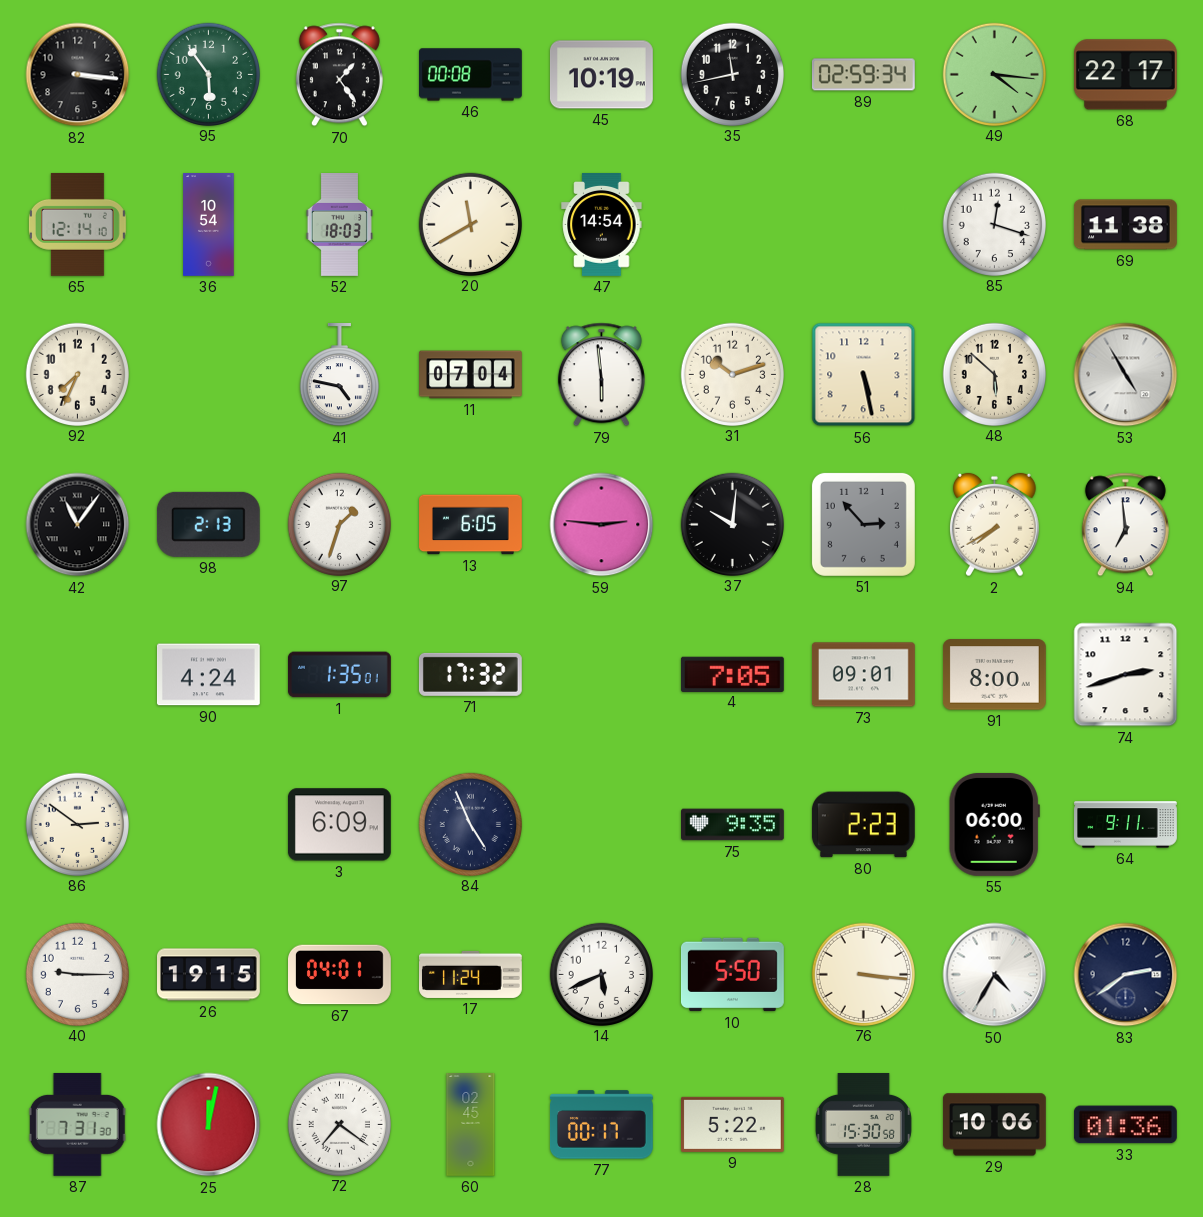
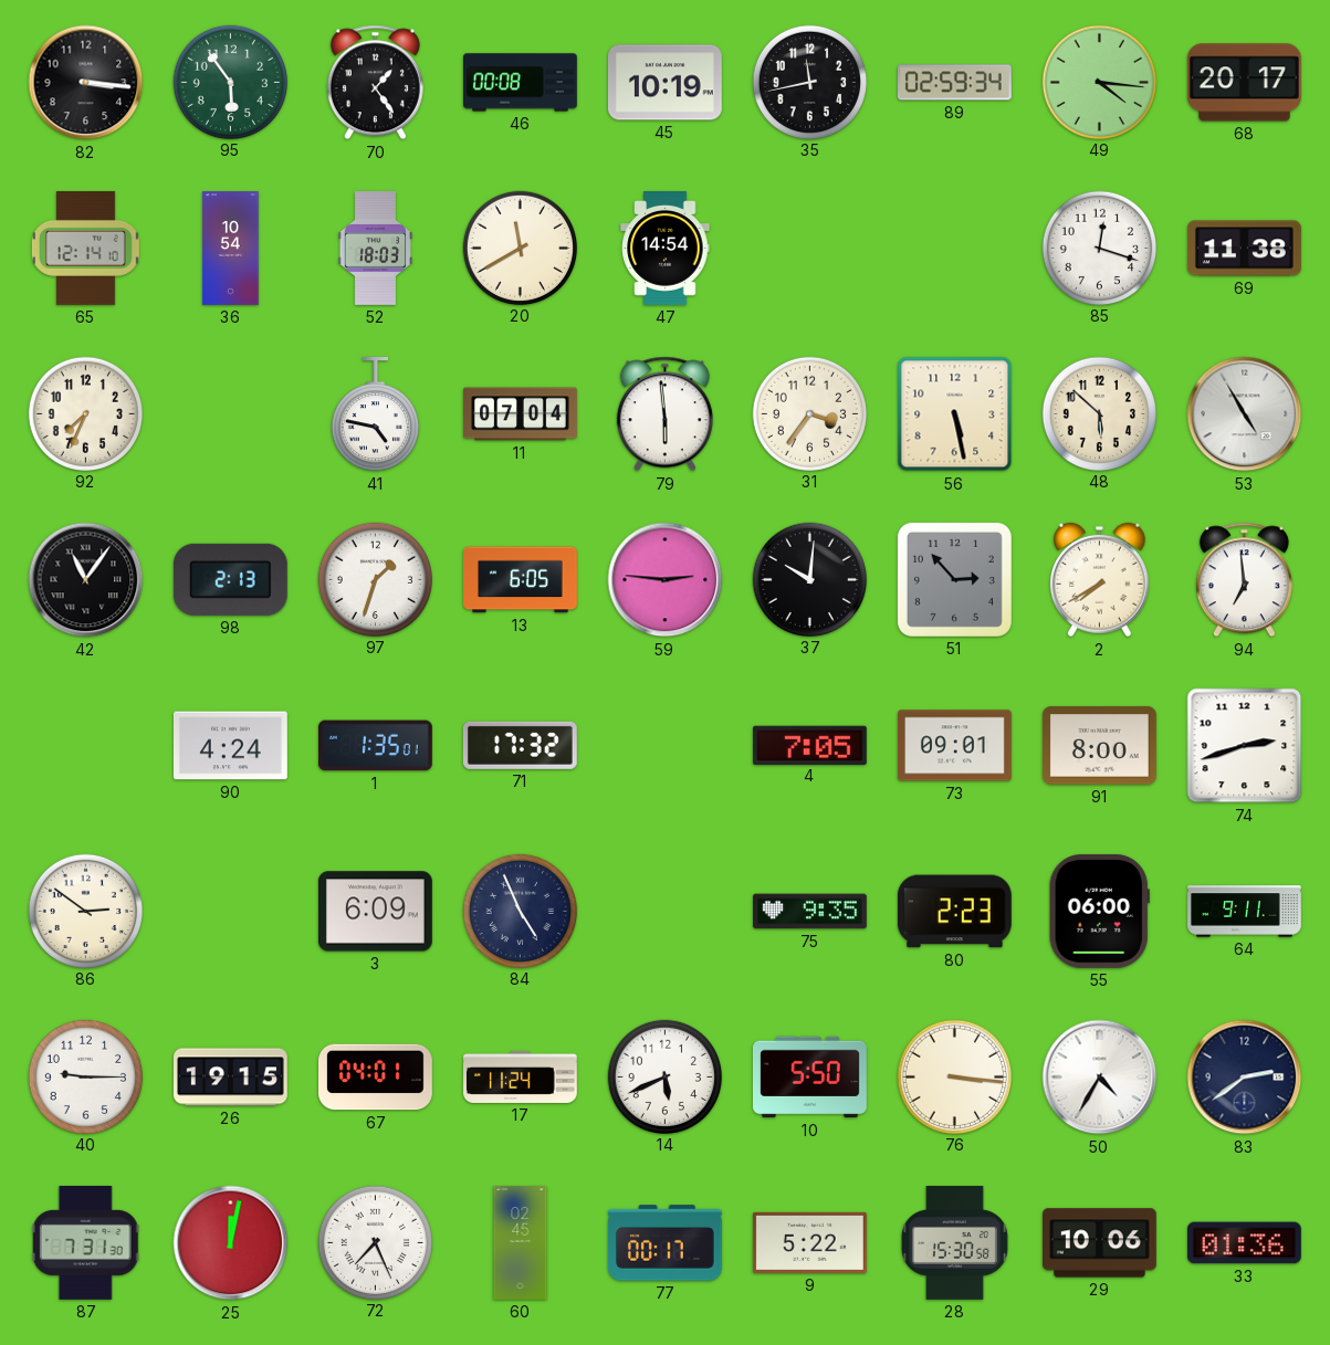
68: 22:17 -> 20:17 (1244, 83)
31: 10:12 -> 3:36 (809, 413)
72: 7:21 -> 7:26 (375, 1242)
